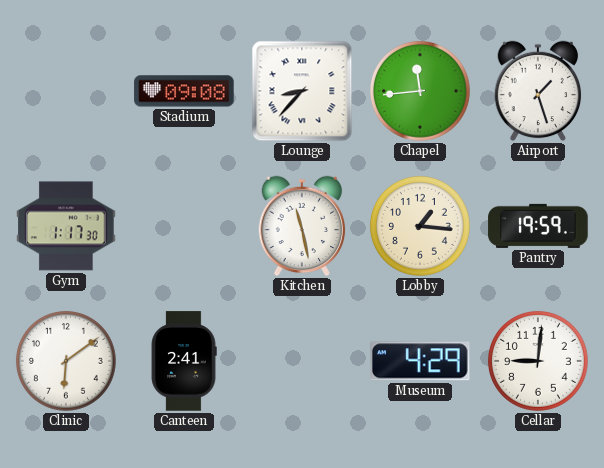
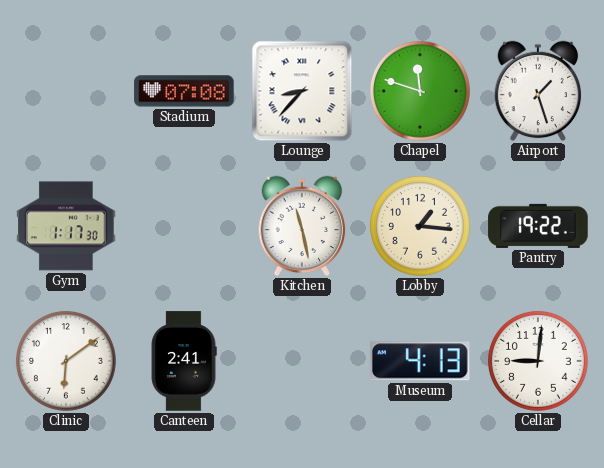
Stadium: 09:08 -> 07:08 (184, 91)
Chapel: 11:44 -> 11:48 (420, 91)
Pantry: 19:59 -> 19:22 (538, 226)
Museum: 4:29 -> 4:13 (421, 361)
